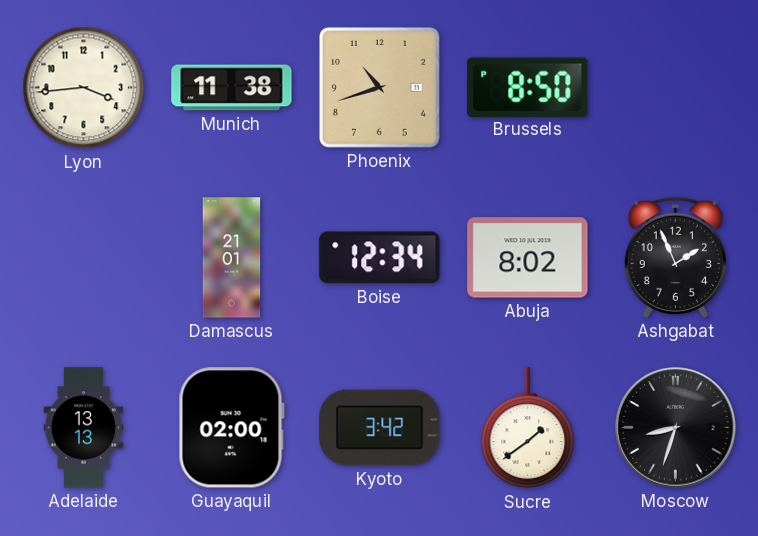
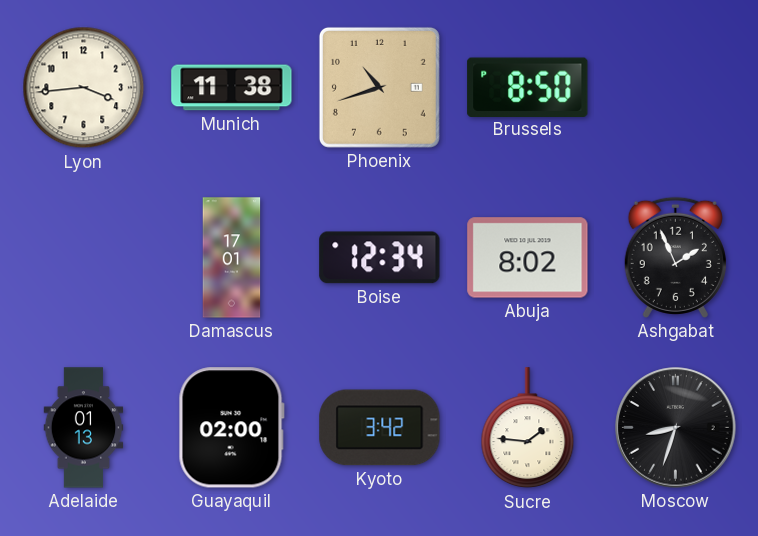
Damascus: 21:01 -> 17:01 (232, 258)
Adelaide: 13:13 -> 01:13 (84, 428)
Sucre: 1:39 -> 1:46 (528, 428)
